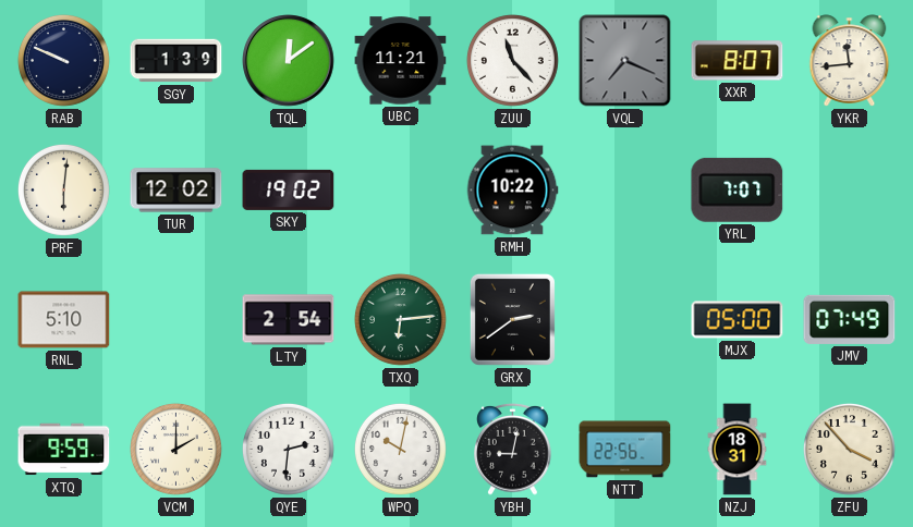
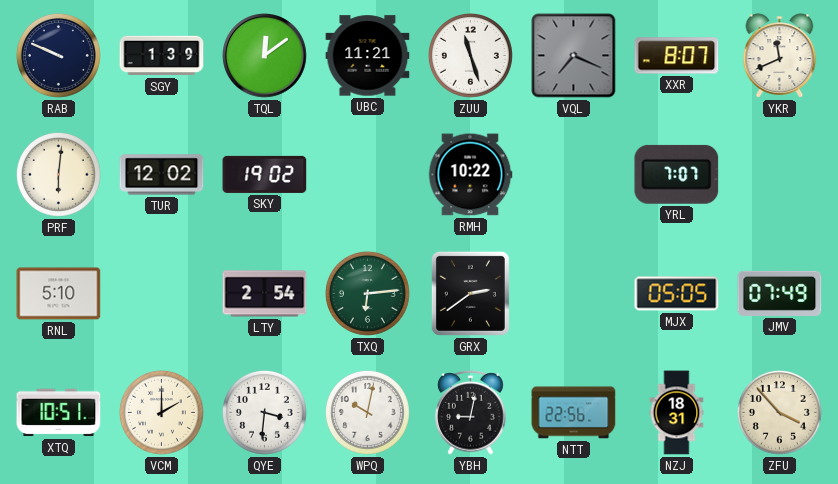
ZUU: 11:23 -> 11:27 (470, 55)
YKR: 11:44 -> 11:41 (780, 56)
MJX: 05:00 -> 05:05 (677, 294)
XTQ: 9:59 -> 10:51 (59, 413)
QYE: 2:31 -> 3:31 (264, 412)
